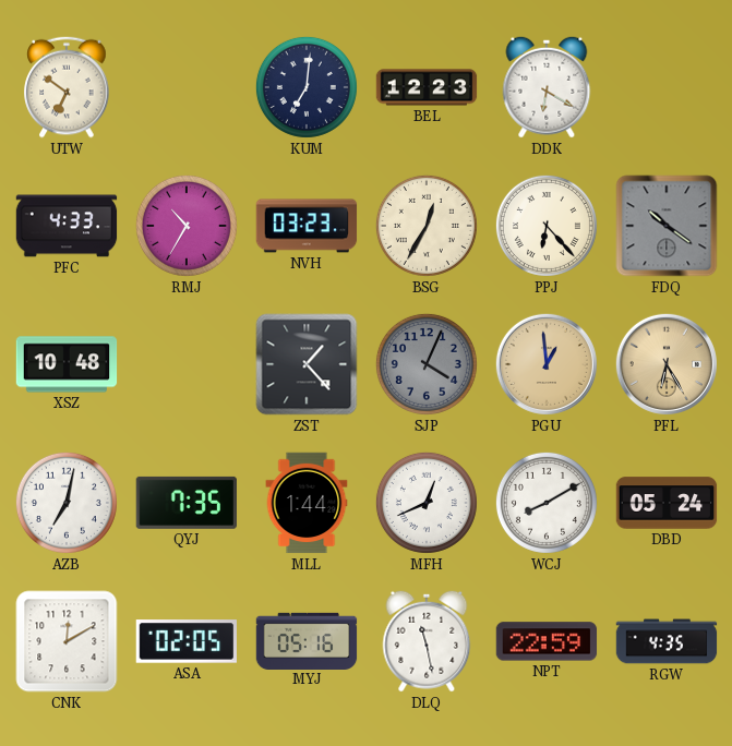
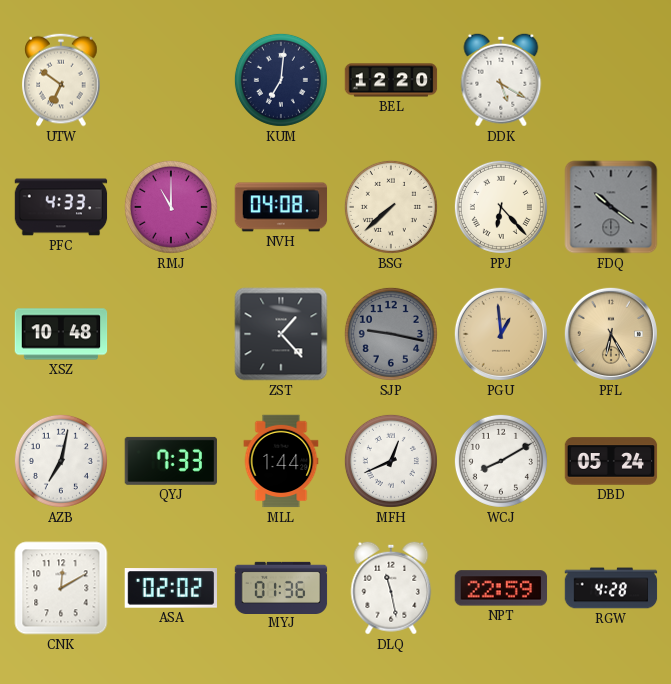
BEL: 12:23 -> 12:20 (391, 80)
DDK: 6:20 -> 5:20 (501, 80)
RMJ: 10:35 -> 11:00 (171, 207)
NVH: 03:23 -> 04:08 (281, 207)
BSG: 12:35 -> 7:38 (391, 207)
SJP: 4:04 -> 9:17 (391, 334)
QYJ: 7:35 -> 7:33 (171, 461)
ASA: 02:05 -> 02:02 (170, 588)
MYJ: 05:16 -> 01:36 (281, 587)
RGW: 4:35 -> 4:28 (611, 588)
